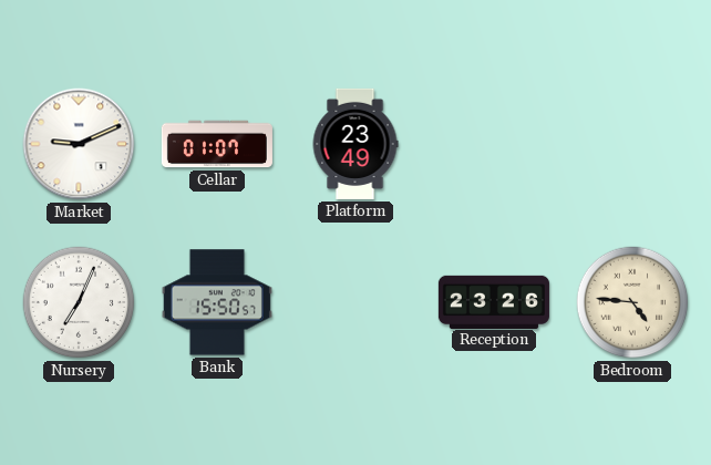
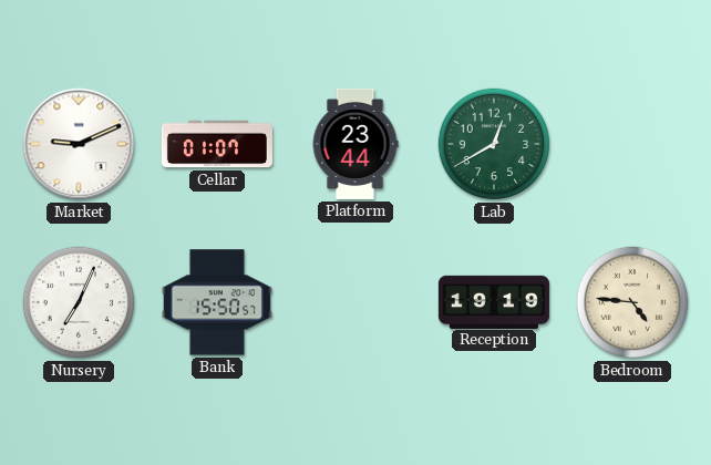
Platform: 23:49 -> 23:44 (355, 144)
Lab: none -> 12:40 (494, 144)
Reception: 23:26 -> 19:19 (494, 301)
